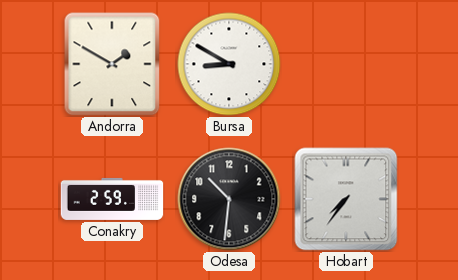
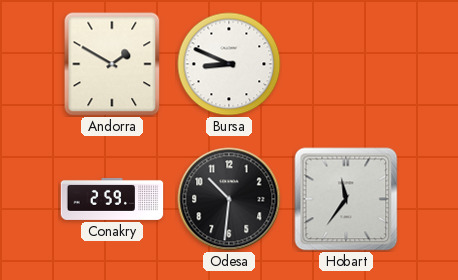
Bursa: 8:50 -> 8:49 (229, 64)
Hobart: 7:36 -> 11:36 (346, 199)
